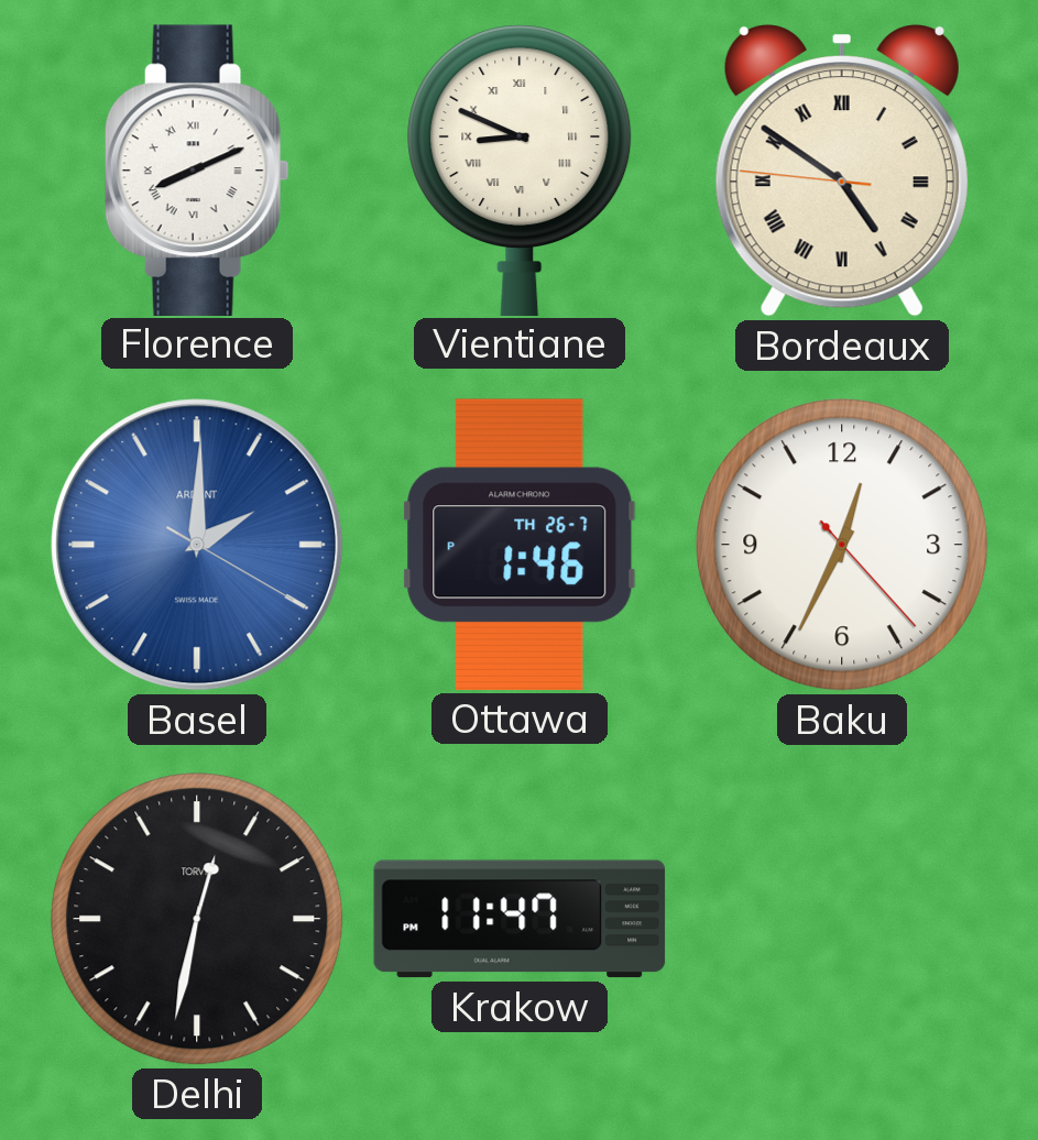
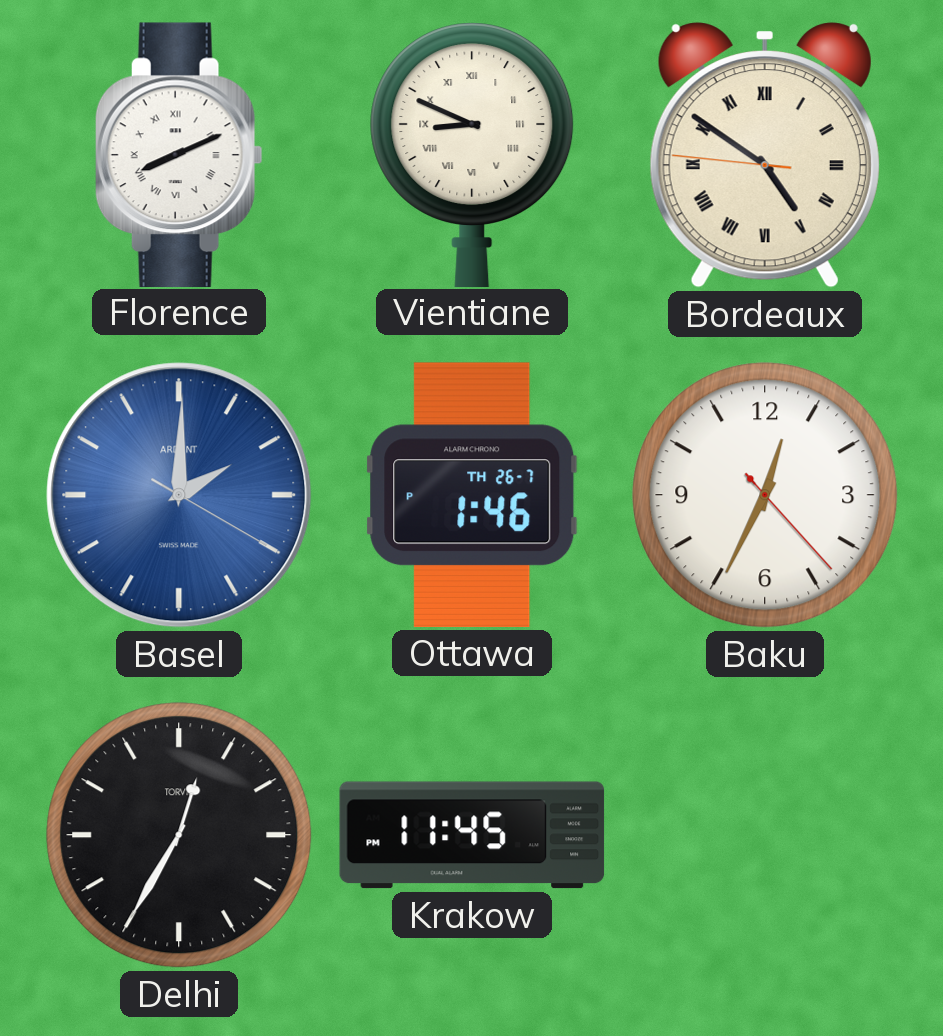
Delhi: 12:32 -> 12:35 (179, 835)
Krakow: 11:47 -> 11:45 (472, 835)
